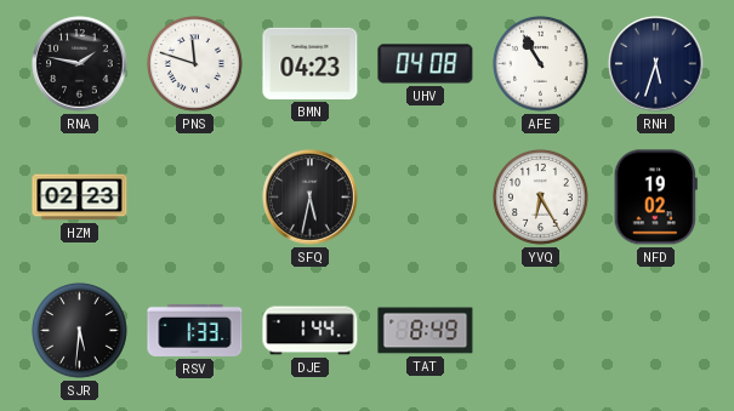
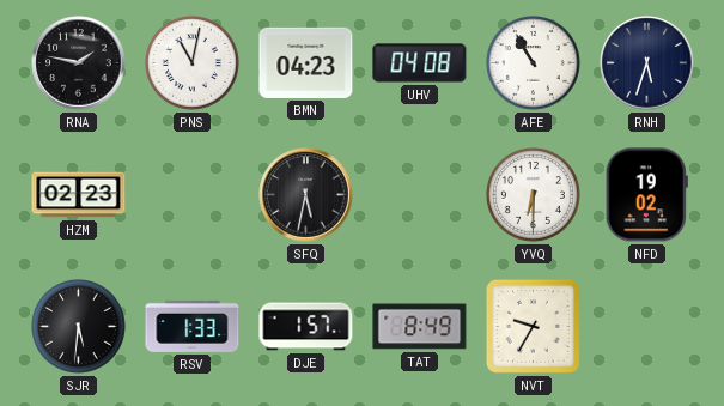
PNS: 11:48 -> 11:02 (193, 63)
YVQ: 6:25 -> 6:30 (534, 195)
DJE: 1:44 -> 1:57 (306, 327)
NVT: none -> 9:35 (533, 326)
